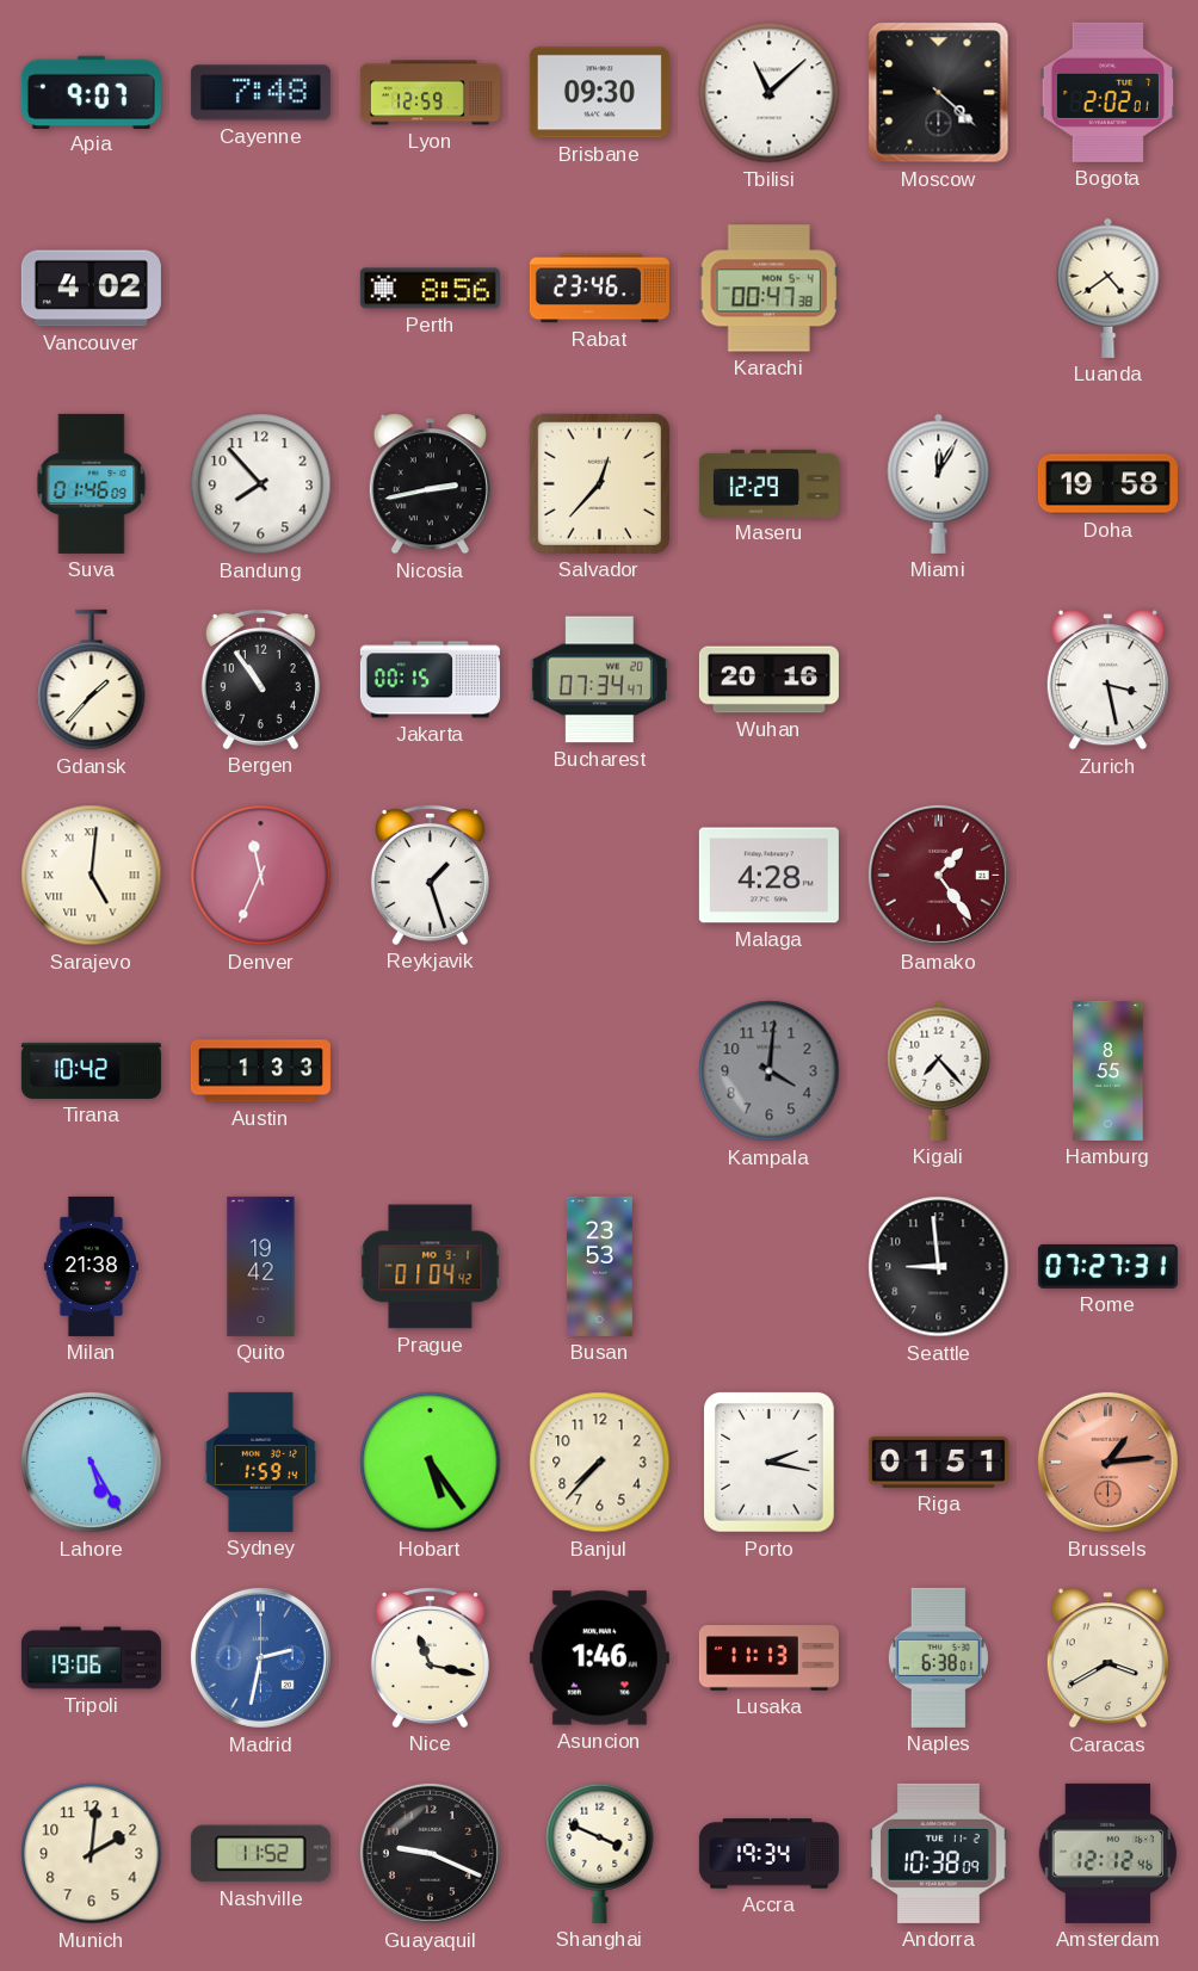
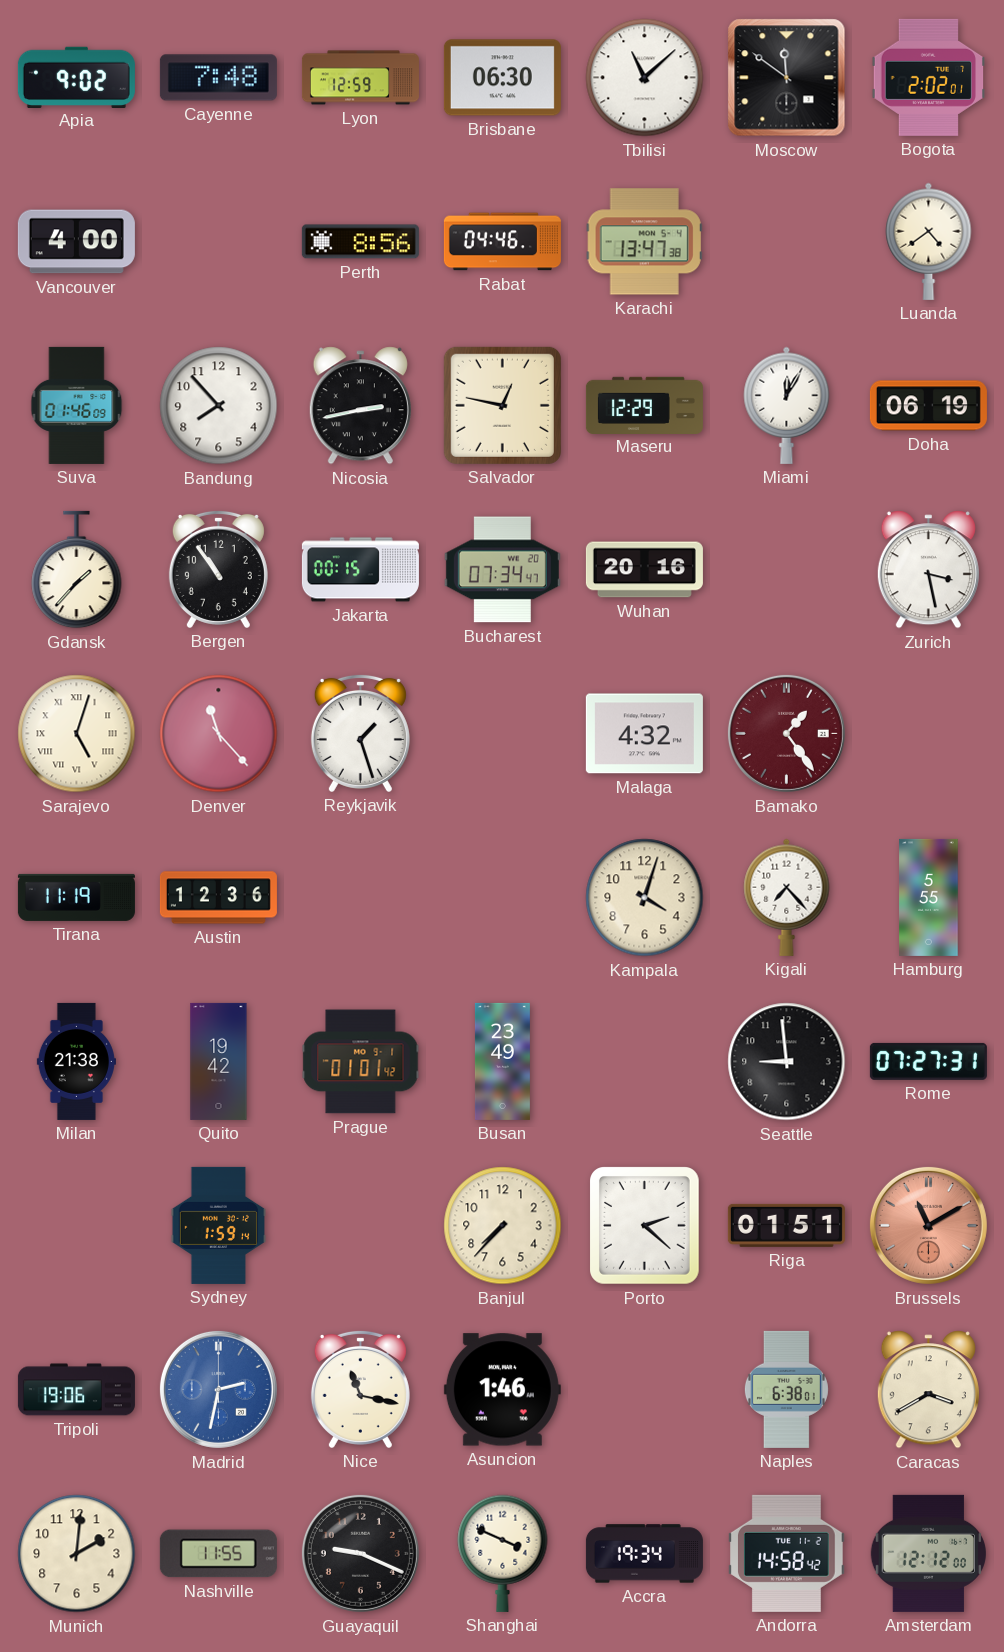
Apia: 9:07 -> 9:02 (76, 77)
Brisbane: 09:30 -> 06:30 (502, 78)
Moscow: 4:22 -> 11:51 (787, 78)
Vancouver: 4:02 -> 4:00 (76, 242)
Rabat: 23:46 -> 04:46 (502, 242)
Karachi: 00:47 -> 13:47 (644, 242)
Salvador: 12:37 -> 12:47 (502, 405)
Doha: 19:58 -> 06:19 (928, 406)
Sarajevo: 5:01 -> 5:03 (77, 734)
Denver: 11:34 -> 11:23 (219, 734)
Malaga: 4:28 -> 4:32 (644, 734)
Tirana: 10:42 -> 11:19 (76, 897)
Austin: 1:33 -> 12:36 (218, 898)
Kampala: 4:01 -> 4:03 (645, 898)
Kampala dial: grey -> cream (645, 898)
Hamburg: 8:55 -> 5:55 (929, 897)
Prague: 01:04 -> 01:01 (361, 1062)
Busan: 23:53 -> 23:49 (502, 1061)
Lahore: 5:25 -> none (91, 1462)
Hobart: 5:24 -> none (431, 1463)
Porto: 2:17 -> 2:22 (645, 1226)
Brussels: 1:14 -> 11:10 (928, 1225)
Lusaka: 11:13 -> none (768, 1658)
Nashville: 11:52 -> 11:55 (218, 1554)
Andorra: 10:38 -> 14:58 (787, 1553)
Amsterdam: 12:12:46 -> 12:12:00 (928, 1553)
